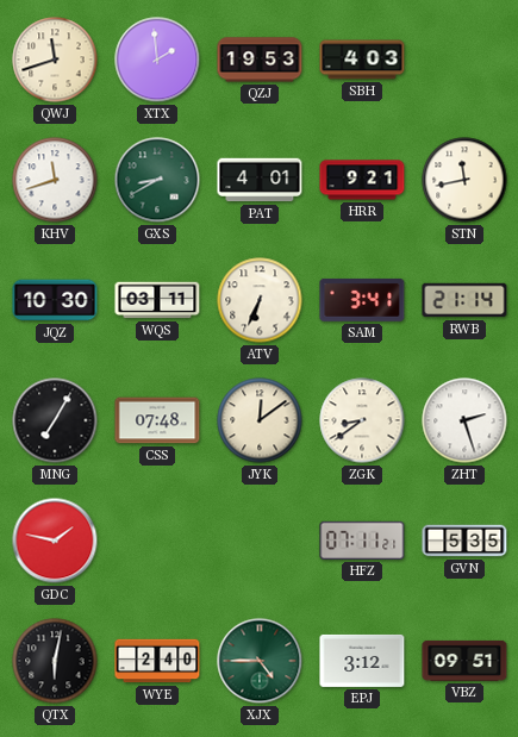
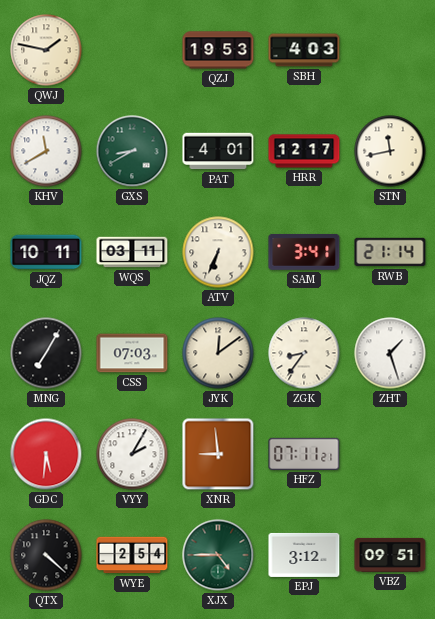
QWJ: 11:42 -> 1:47 (46, 50)
XTX: 1:59 -> none (157, 60)
KHV: 11:42 -> 11:40 (46, 151)
HRR: 9:21 -> 12:17 (304, 151)
JQZ: 10:30 -> 10:11 (46, 252)
CSS: 07:48 -> 07:03 (132, 353)
ZGK: 8:39 -> 8:36 (304, 353)
ZHT: 2:27 -> 1:27 (390, 353)
GDC: 1:47 -> 5:31 (46, 454)
VYY: none -> 2:05 (132, 454)
XNR: none -> 8:59 (218, 454)
GVN: 5:35 -> none (464, 541)
QTX: 6:02 -> 4:22 (46, 555)
WYE: 2:40 -> 2:54 (132, 555)
